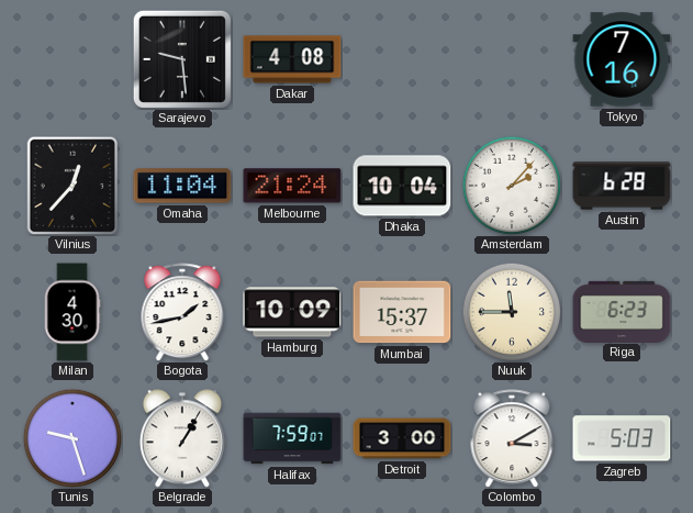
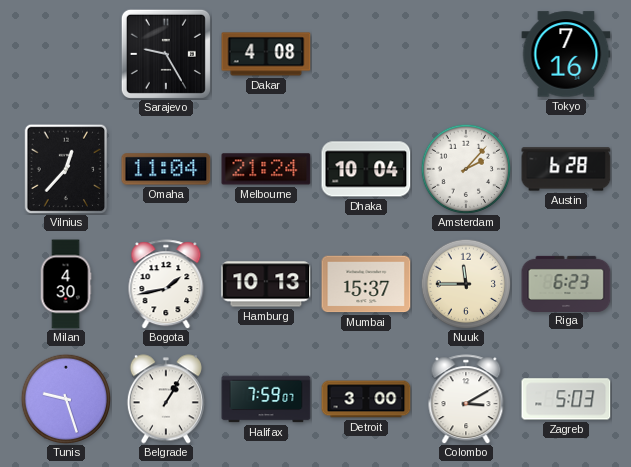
Sarajevo: 9:29 -> 9:25 (166, 54)
Hamburg: 10:09 -> 10:13 (266, 284)
